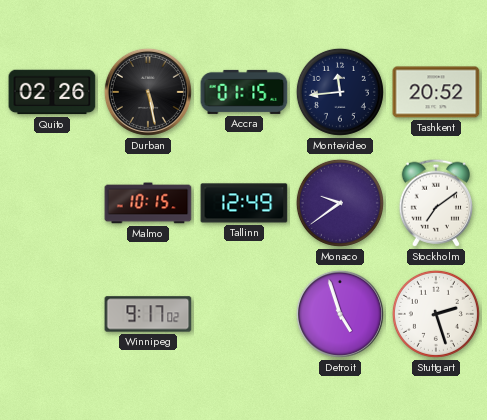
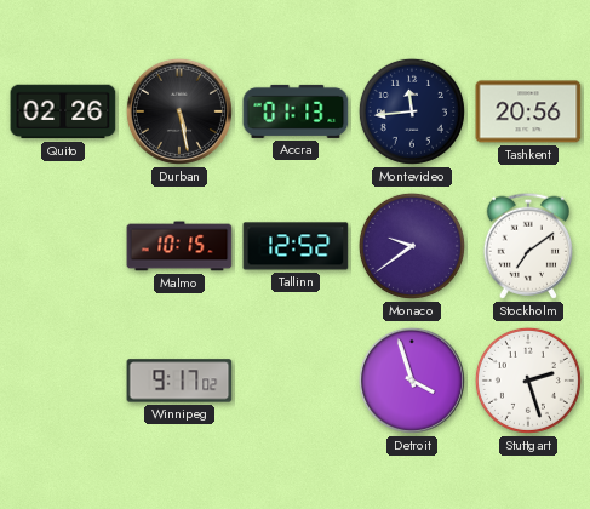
Accra: 01:15 -> 01:13 (296, 111)
Tashkent: 20:52 -> 20:56 (528, 111)
Tallinn: 12:49 -> 12:52 (296, 246)
Detroit: 4:57 -> 3:57 (412, 381)
